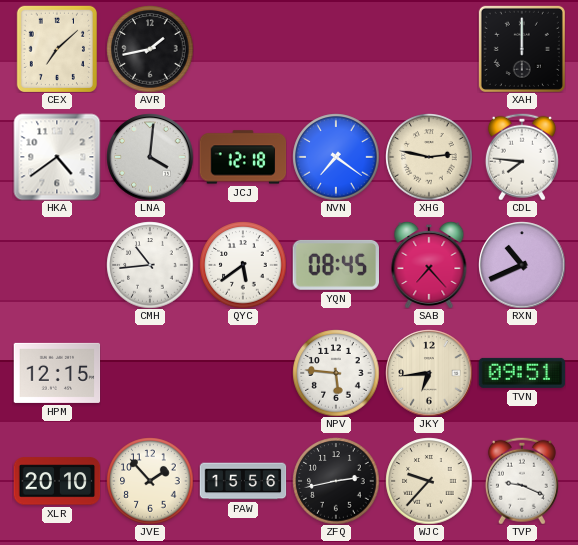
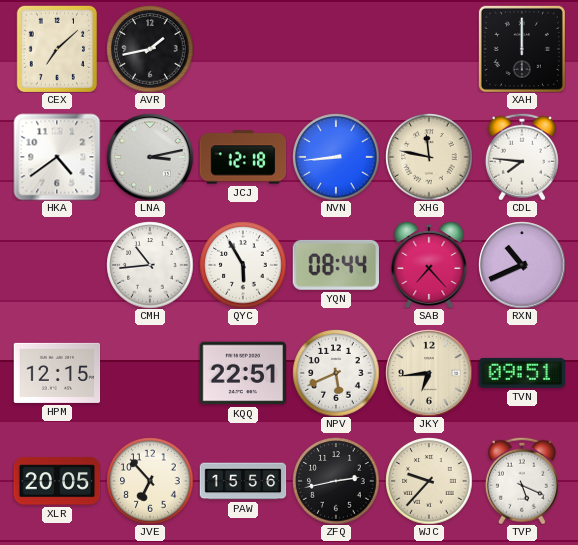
LNA: 4:01 -> 3:13 (150, 157)
NVN: 7:21 -> 8:44 (336, 157)
XHG: 2:47 -> 11:47 (429, 157)
QYC: 5:39 -> 5:55 (243, 265)
YQN: 08:45 -> 08:44 (335, 265)
KQQ: none -> 22:51 (243, 373)
NPV: 5:46 -> 5:41 (336, 373)
XLR: 20:10 -> 20:05 (57, 481)
JVE: 1:53 -> 6:53 (150, 481)
TVP: 9:19 -> 5:19 (522, 481)
